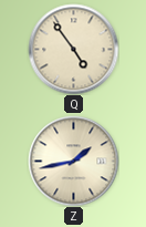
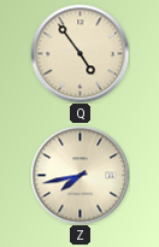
Z: 1:43 -> 7:43 (79, 175)
